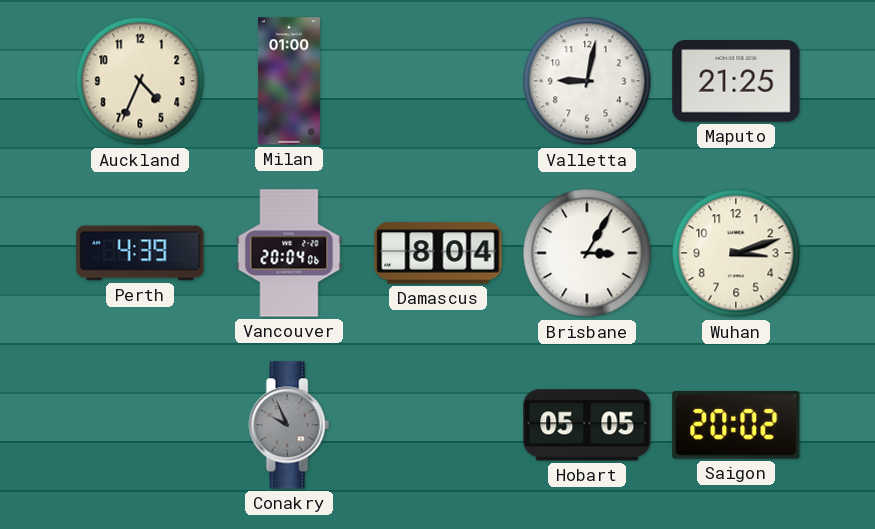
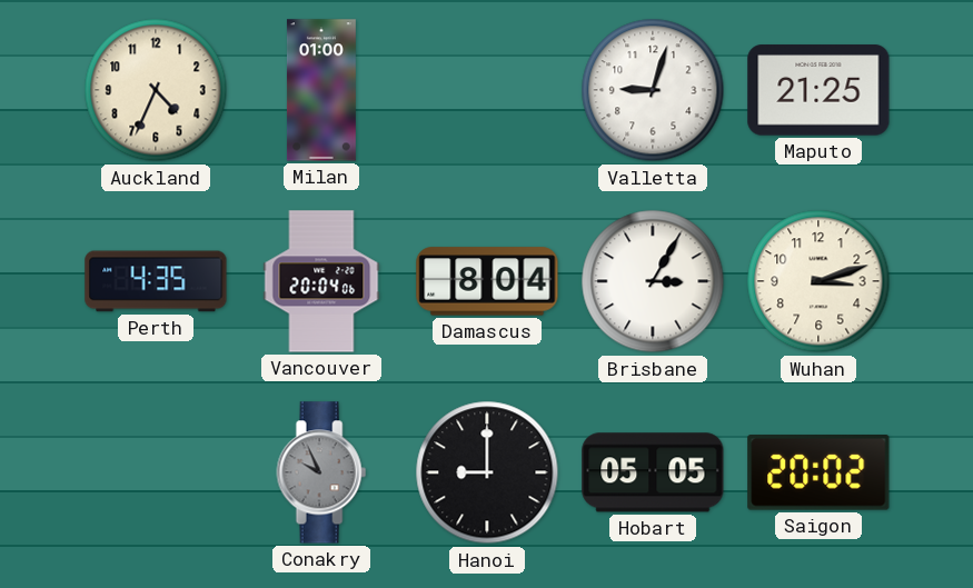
Valletta: 9:02 -> 9:03 (653, 90)
Perth: 4:39 -> 4:35 (156, 281)
Hanoi: none -> 9:00 (487, 472)
